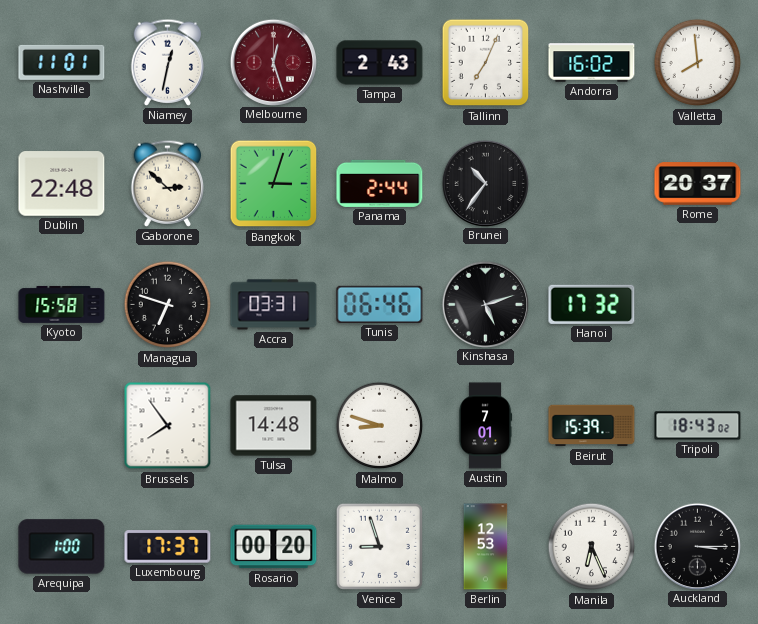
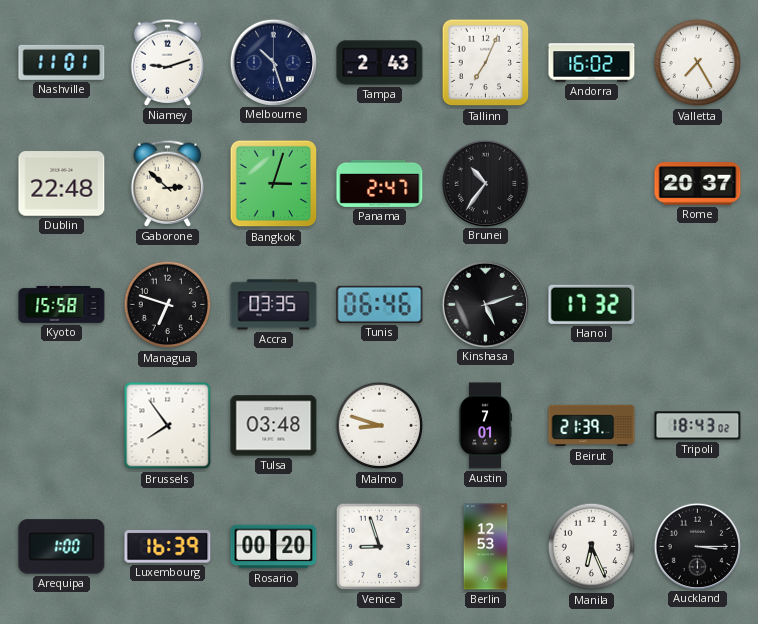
Niamey: 12:32 -> 9:12 (168, 62)
Melbourne: 12:27 -> 10:27 (273, 62)
Melbourne dial: burgundy -> navy (273, 62)
Valletta: 7:59 -> 7:25 (698, 63)
Panama: 2:44 -> 2:47 (380, 183)
Accra: 03:31 -> 03:35 (274, 305)
Tulsa: 14:48 -> 03:48 (274, 426)
Beirut: 15:39 -> 21:39 (592, 426)
Luxembourg: 17:37 -> 16:39 (168, 547)
